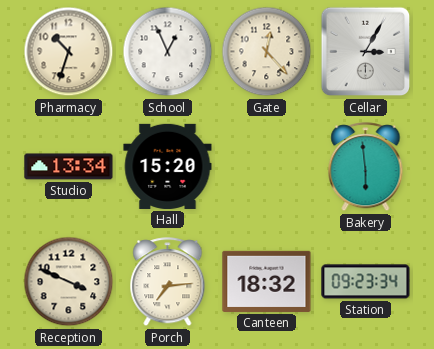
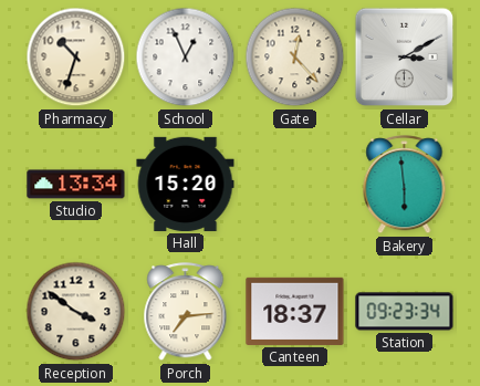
Cellar: 3:05 -> 3:10 (405, 58)
Reception: 3:49 -> 3:51 (76, 312)
Canteen: 18:32 -> 18:37 (295, 311)
